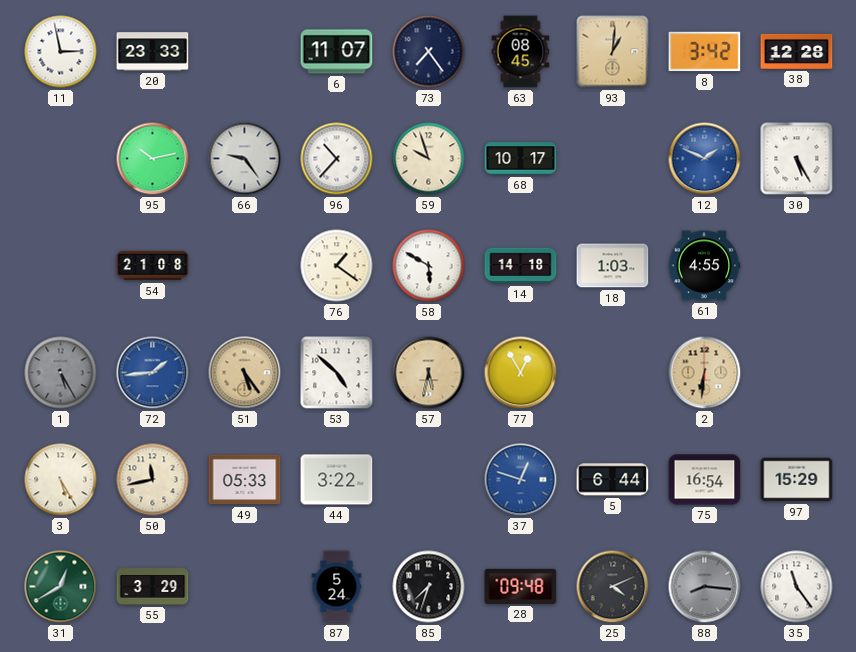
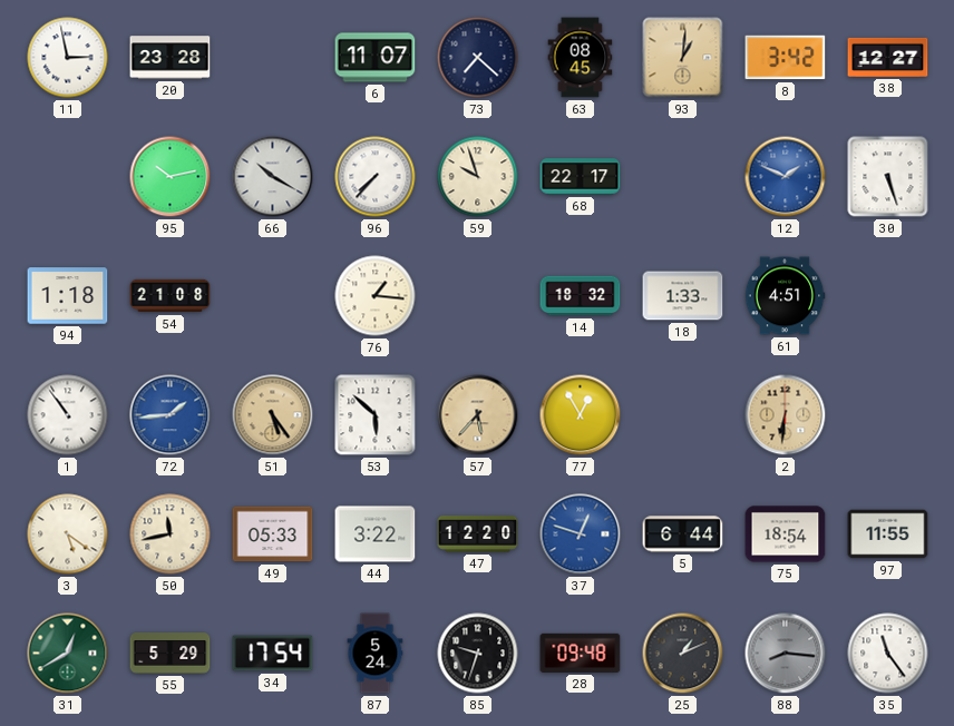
20: 23:33 -> 23:28 (171, 58)
73: 7:24 -> 7:22 (478, 58)
38: 12:28 -> 12:27 (888, 57)
66: 9:24 -> 10:20 (273, 177)
96: 10:37 -> 7:37 (376, 177)
68: 10:17 -> 22:17 (581, 177)
30: 5:25 -> 5:27 (888, 177)
94: none -> 1:18 (68, 296)
76: 1:21 -> 1:16 (376, 296)
58: 5:50 -> none (429, 266)
14: 14:18 -> 18:32 (581, 296)
18: 1:03 -> 1:33 (683, 296)
61: 4:55 -> 4:51 (785, 296)
1: 5:25 -> 10:54 (68, 415)
1 dial: grey -> white (68, 415)
53: 4:52 -> 5:52 (376, 415)
57: 5:32 -> 5:37 (478, 415)
3: 5:25 -> 5:21 (68, 534)
47: none -> 12:20 (478, 534)
75: 16:54 -> 18:54 (786, 534)
97: 15:29 -> 11:55 (888, 534)
55: 3:29 -> 5:29 (171, 654)
34: none -> 17:54 (273, 654)
85: 7:33 -> 9:33 (478, 654)
25: 4:11 -> 1:11 (683, 654)
